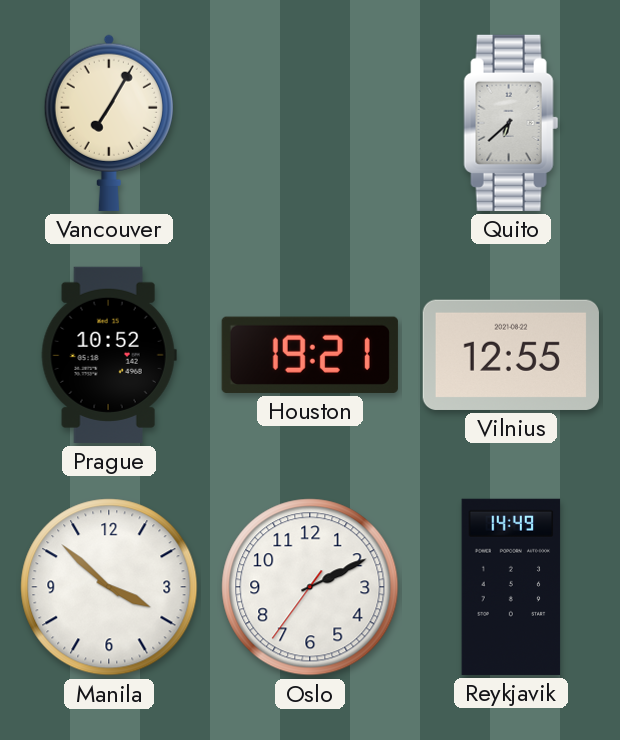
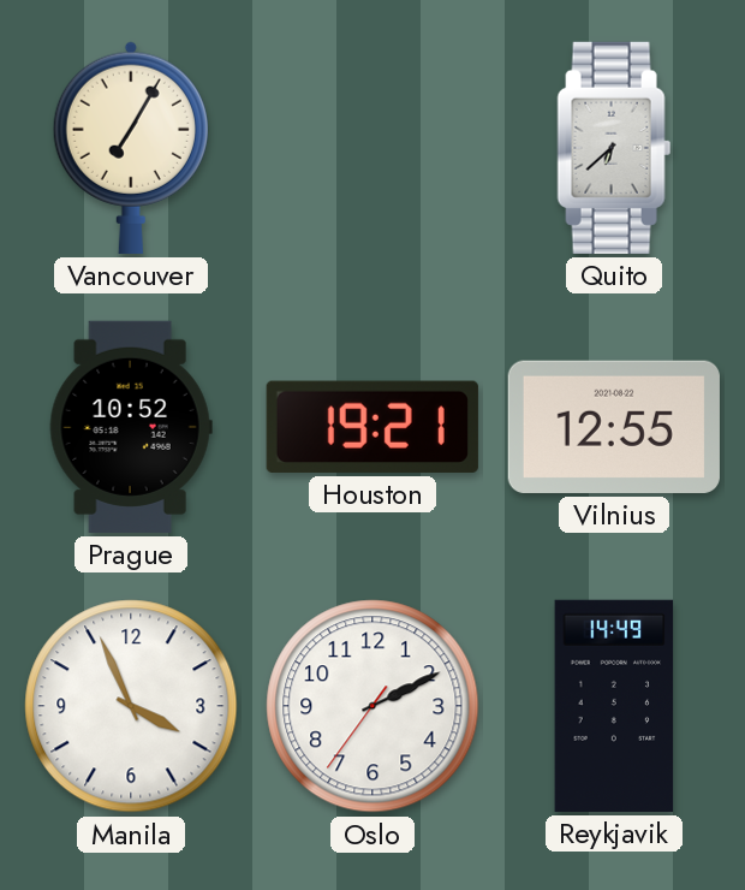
Manila: 3:52 -> 3:56 (131, 706)
